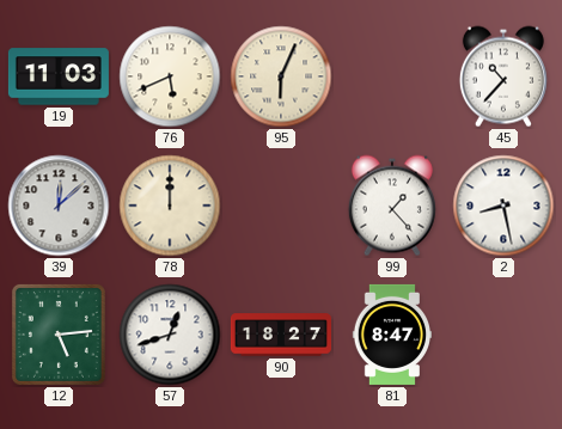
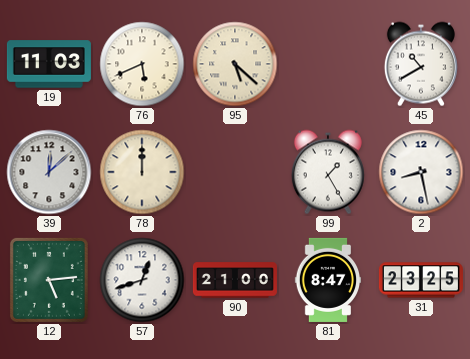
95: 6:04 -> 5:22 (235, 64)
45: 10:37 -> 10:40 (421, 64)
99: 1:23 -> 1:25 (328, 172)
90: 18:27 -> 21:00 (235, 280)
31: none -> 23:25 (421, 280)
